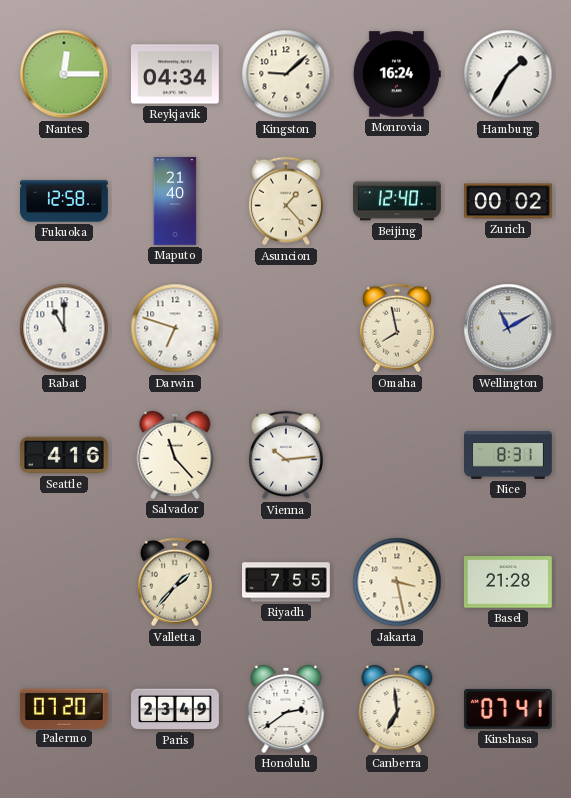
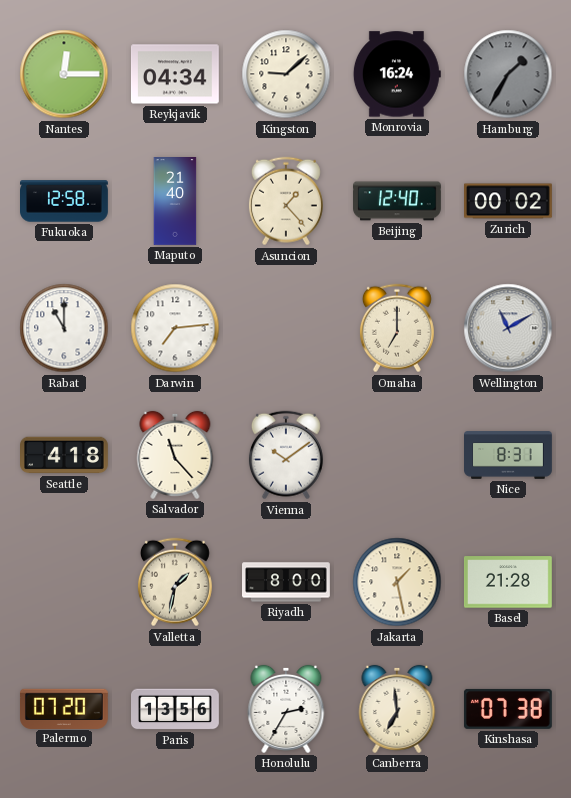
Hamburg dial: white -> grey (508, 74)
Darwin: 6:48 -> 7:14 (175, 328)
Omaha: 7:58 -> 7:00 (397, 328)
Seattle: 4:16 -> 4:18 (65, 455)
Vienna: 10:14 -> 10:09 (286, 455)
Valletta: 1:37 -> 1:32 (175, 582)
Riyadh: 7:55 -> 8:00 (287, 582)
Jakarta: 3:28 -> 1:28 (397, 582)
Paris: 23:49 -> 13:56 (176, 709)
Honolulu: 2:39 -> 2:35 (286, 709)
Kinshasa: 07:41 -> 07:38 (508, 709)
